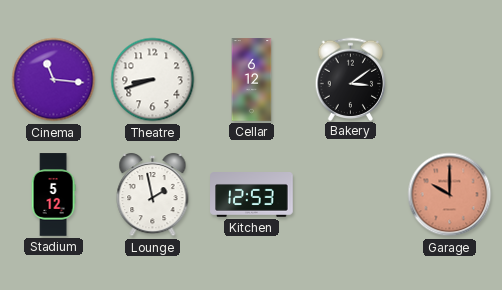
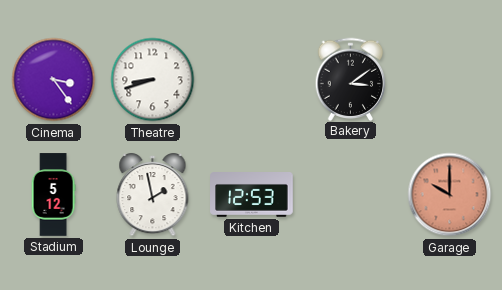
Cinema: 11:16 -> 3:24 (54, 80)
Cellar: 6:12 -> none (252, 80)
